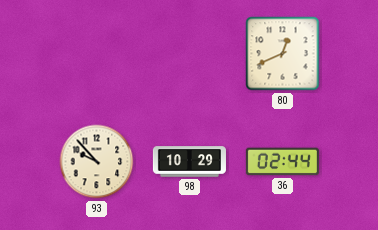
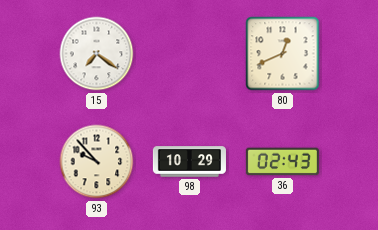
15: none -> 7:21 (97, 54)
36: 02:44 -> 02:43 (282, 162)
